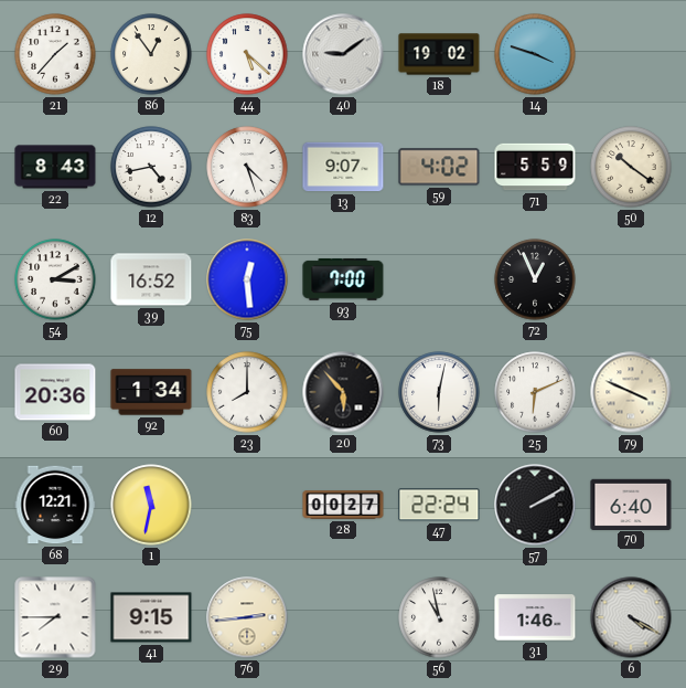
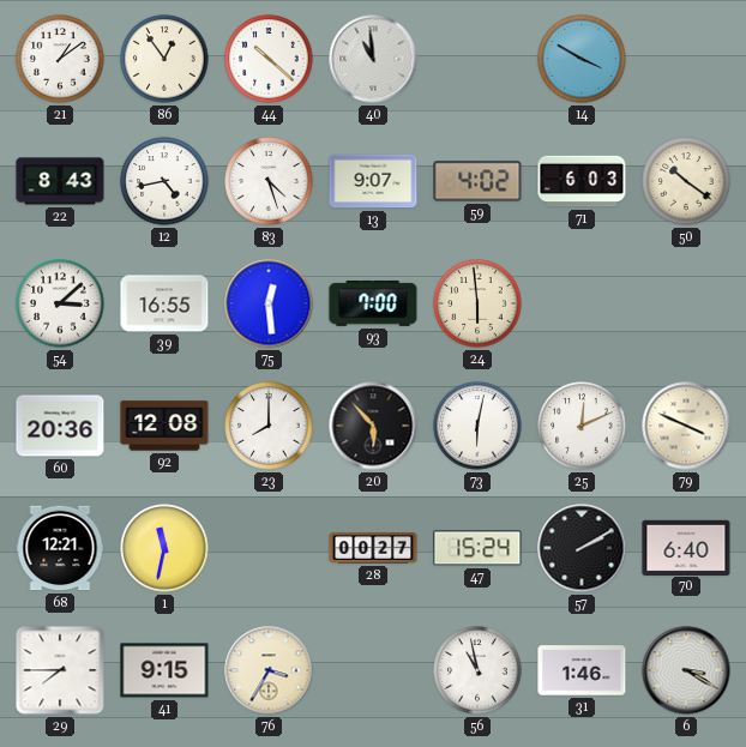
21: 1:37 -> 1:09 (60, 59)
44: 5:22 -> 10:22 (269, 59)
40: 9:09 -> 10:59 (373, 59)
18: 19:02 -> none (439, 54)
14: 3:48 -> 3:50 (582, 59)
71: 5:59 -> 6:03 (582, 181)
54: 3:10 -> 3:08 (60, 303)
39: 16:52 -> 16:55 (164, 303)
24: none -> 5:59 (477, 303)
72: 12:56 -> none (535, 279)
92: 1:34 -> 12:08 (164, 426)
25: 6:11 -> 12:11 (582, 426)
47: 22:24 -> 15:24 (477, 548)
76: 2:44 -> 3:35 (269, 670)
6: 4:20 -> 3:20 (686, 670)
